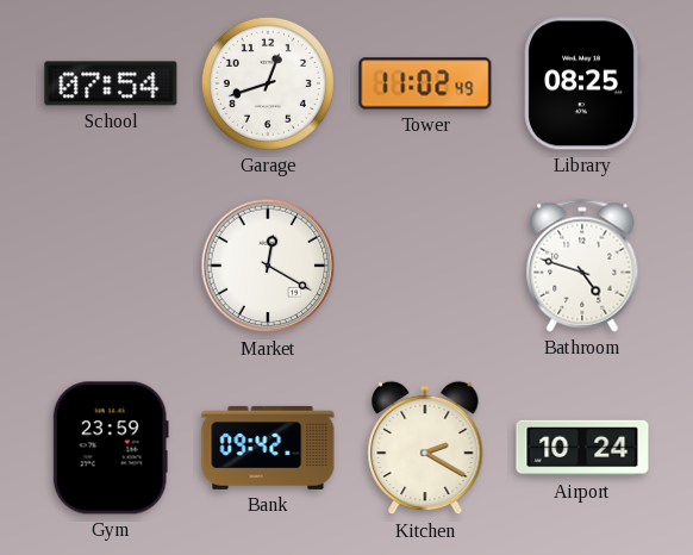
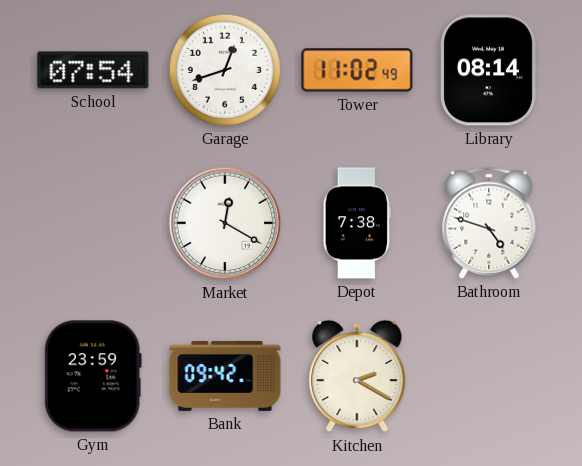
Library: 08:25 -> 08:14 (489, 70)
Depot: none -> 7:38 (357, 223)
Airport: 10:24 -> none (582, 448)
